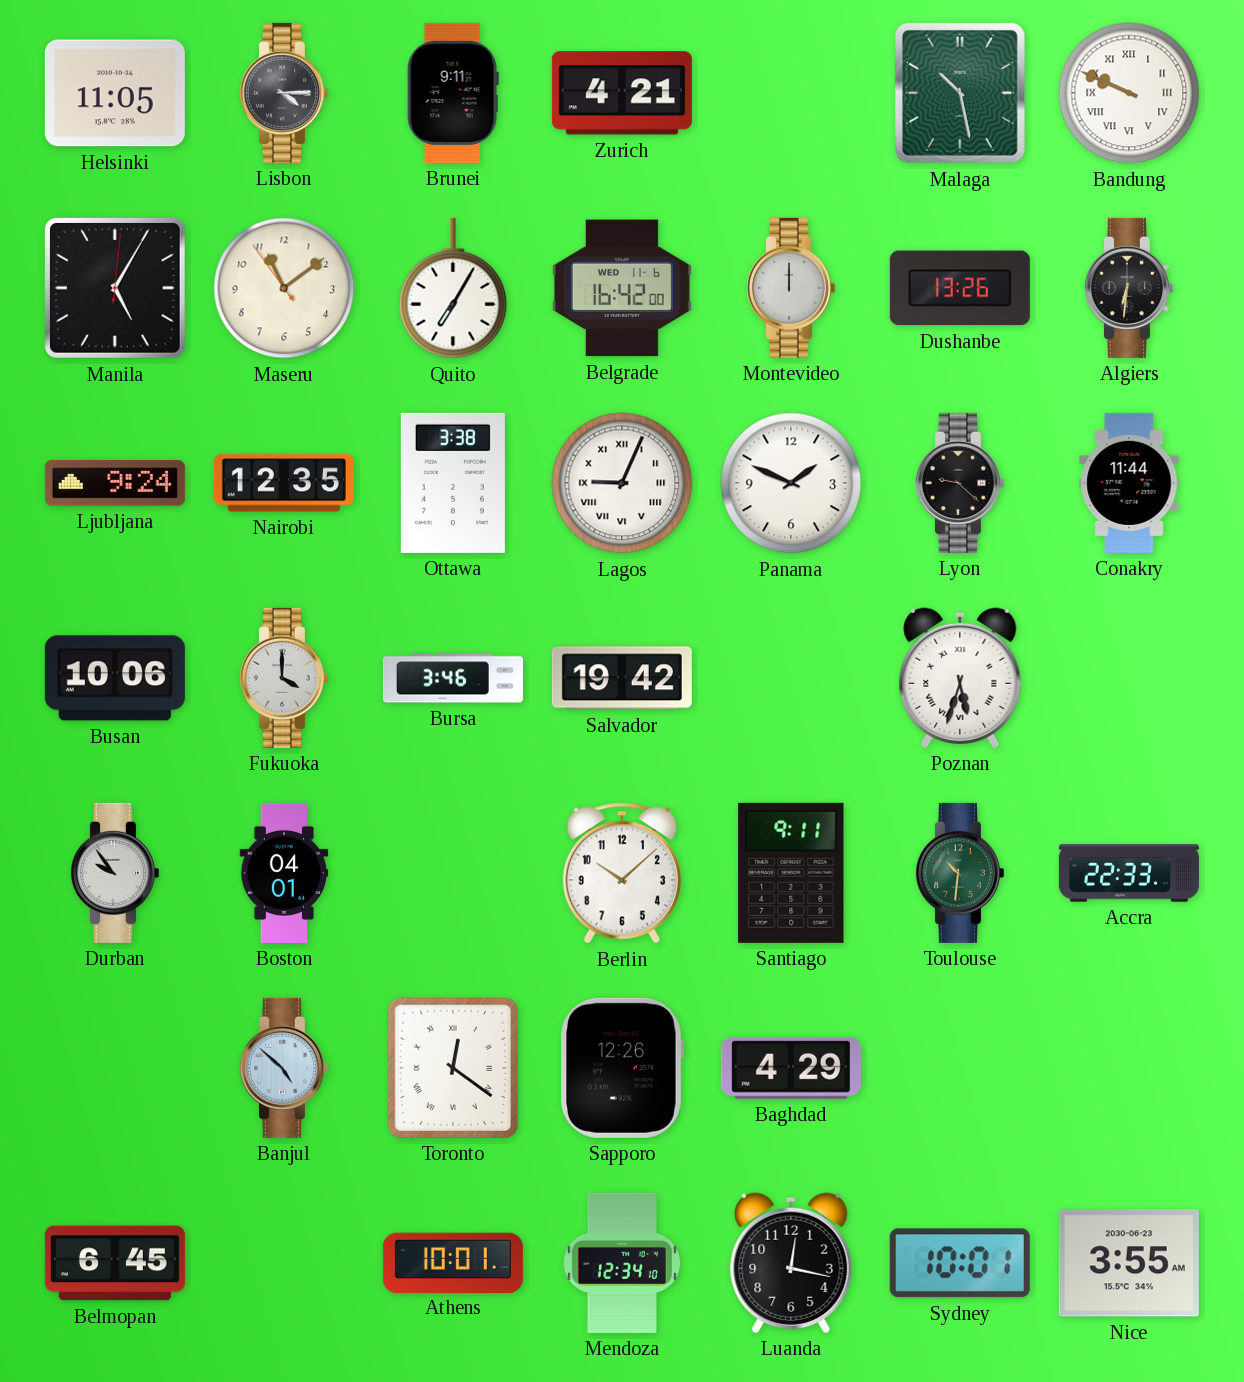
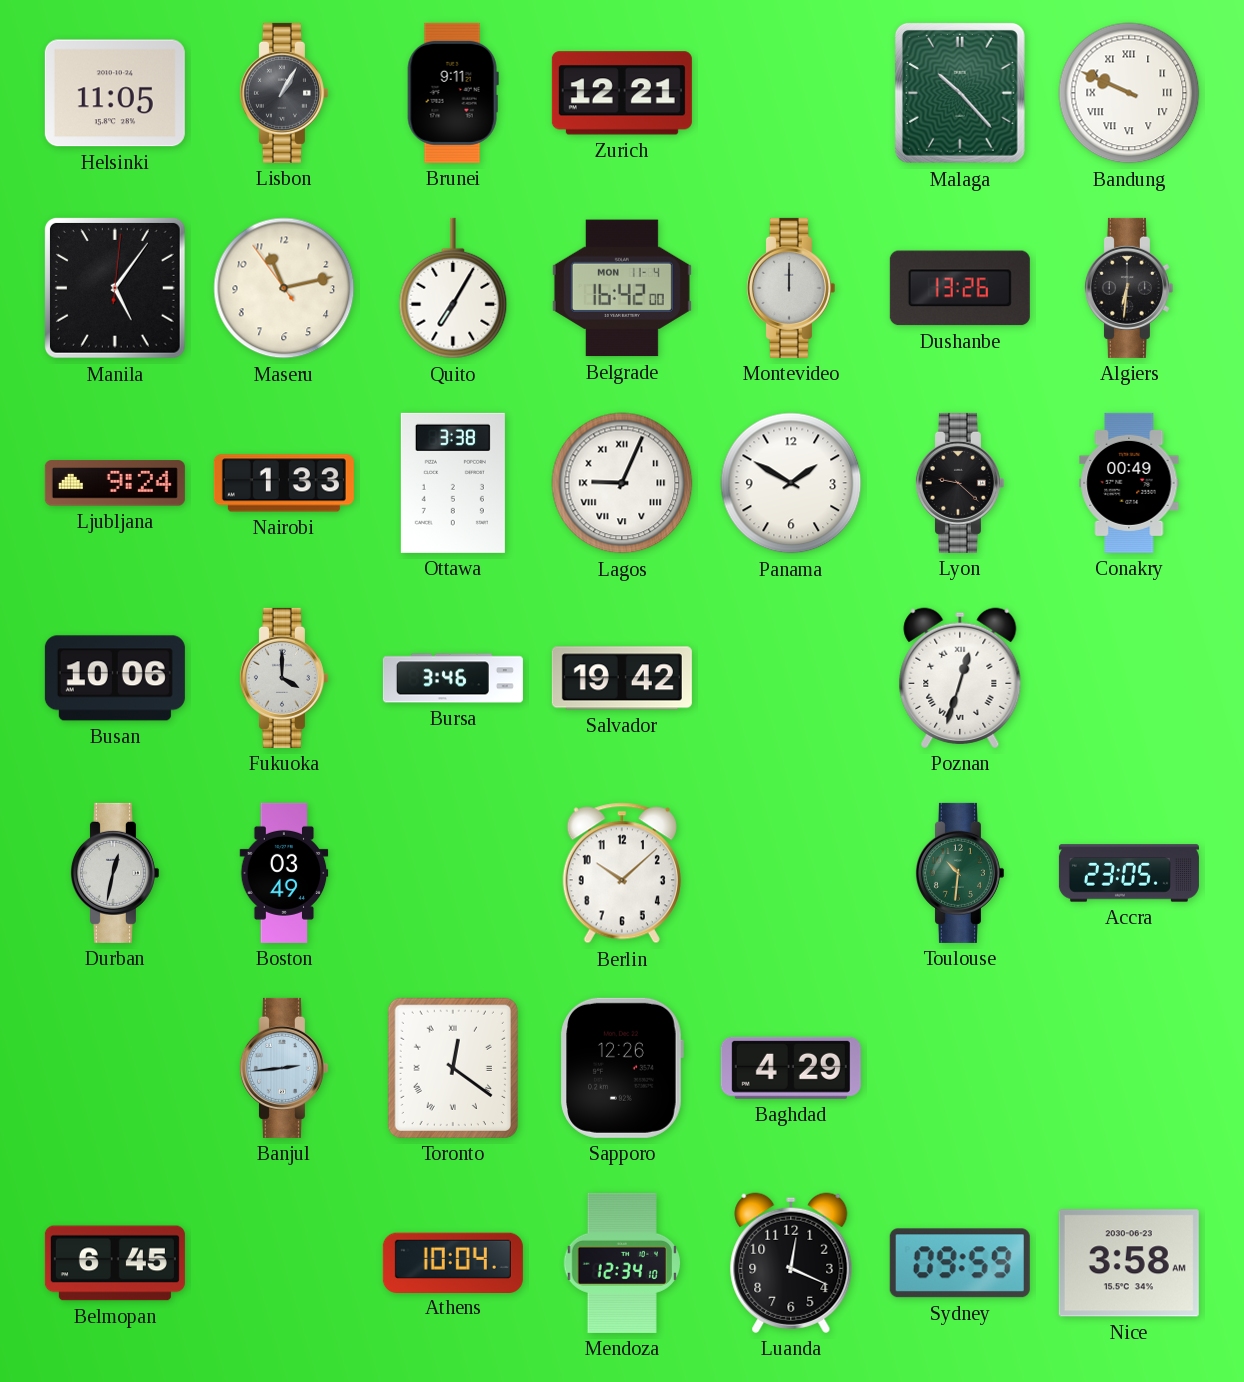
Lisbon: 4:15 -> 1:05 (283, 93)
Zurich: 4:21 -> 12:21 (622, 93)
Malaga: 10:28 -> 10:23 (960, 93)
Manila: 5:05 -> 5:06 (115, 288)
Maseru: 11:08 -> 11:12 (284, 288)
Belgrade date: WED 11-6 -> MON 11-4 (622, 288)
Nairobi: 12:35 -> 1:33 (284, 483)
Panama: 1:49 -> 1:50 (791, 483)
Conakry: 11:44 -> 00:49 (1129, 483)
Poznan: 5:33 -> 12:33 (960, 678)
Durban: 9:54 -> 12:32 (114, 873)
Boston: 04:01 -> 03:49 (284, 873)
Santiago: 9:11 -> none (791, 873)
Accra: 22:33 -> 23:05 (1129, 873)
Banjul: 4:52 -> 2:44 (283, 1068)
Athens: 10:01 -> 10:04 (453, 1262)
Luanda: 12:17 -> 12:19 (791, 1263)
Sydney: 10:01 -> 09:59 (960, 1263)
Nice: 3:55 -> 3:58 (1129, 1263)
